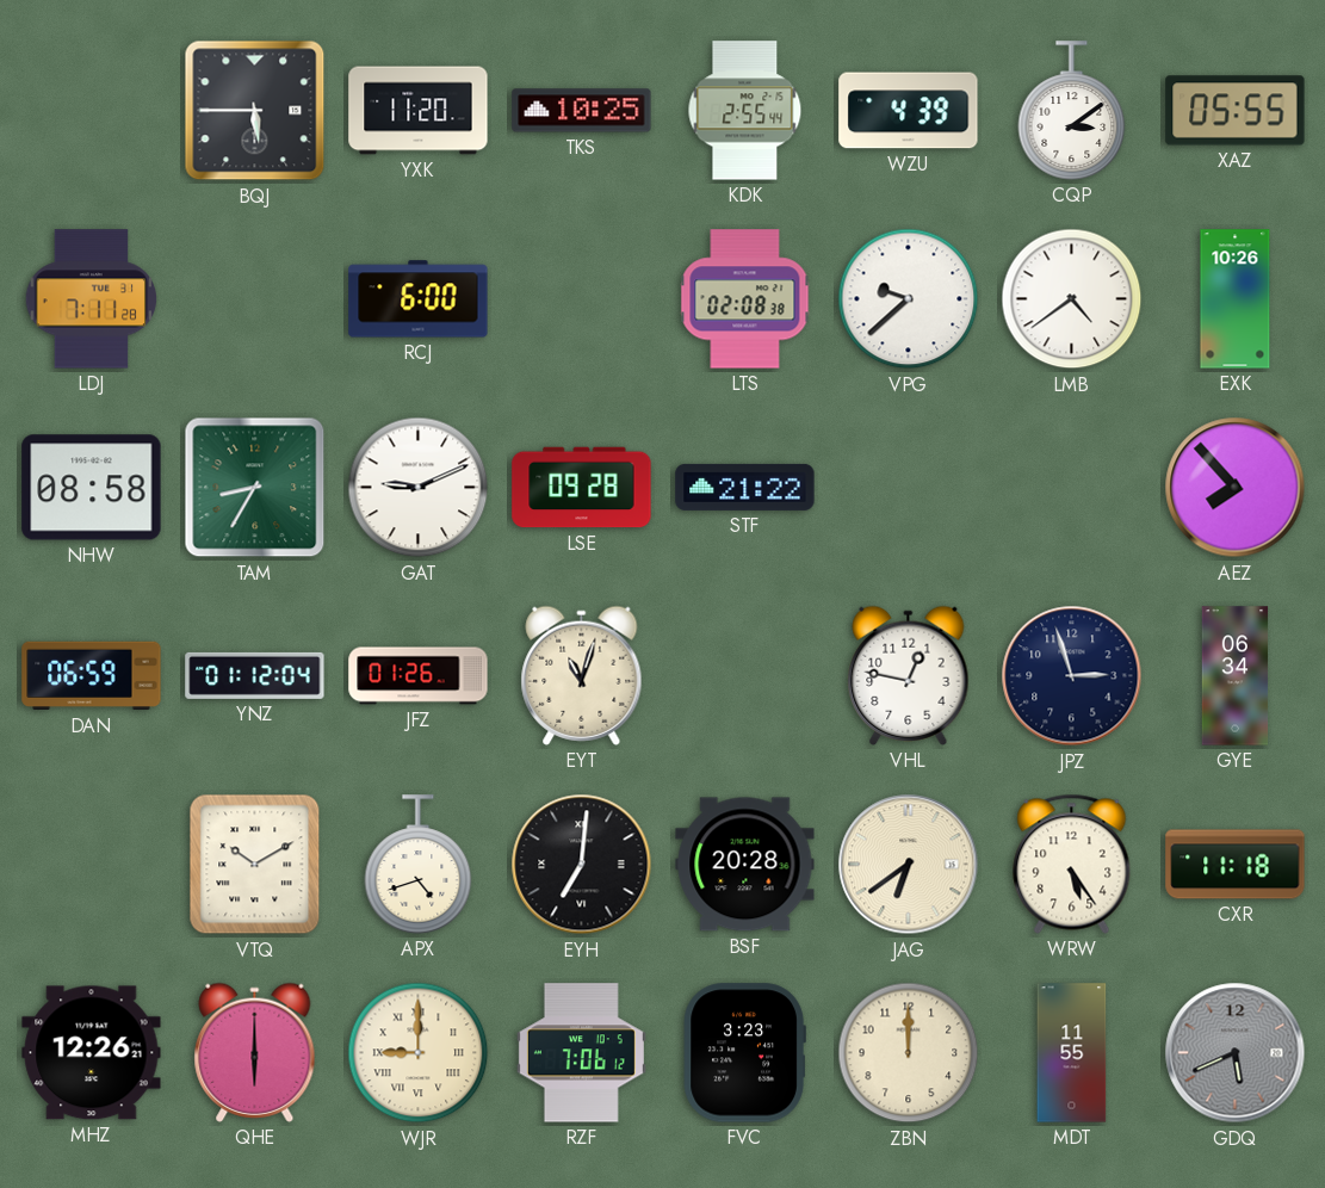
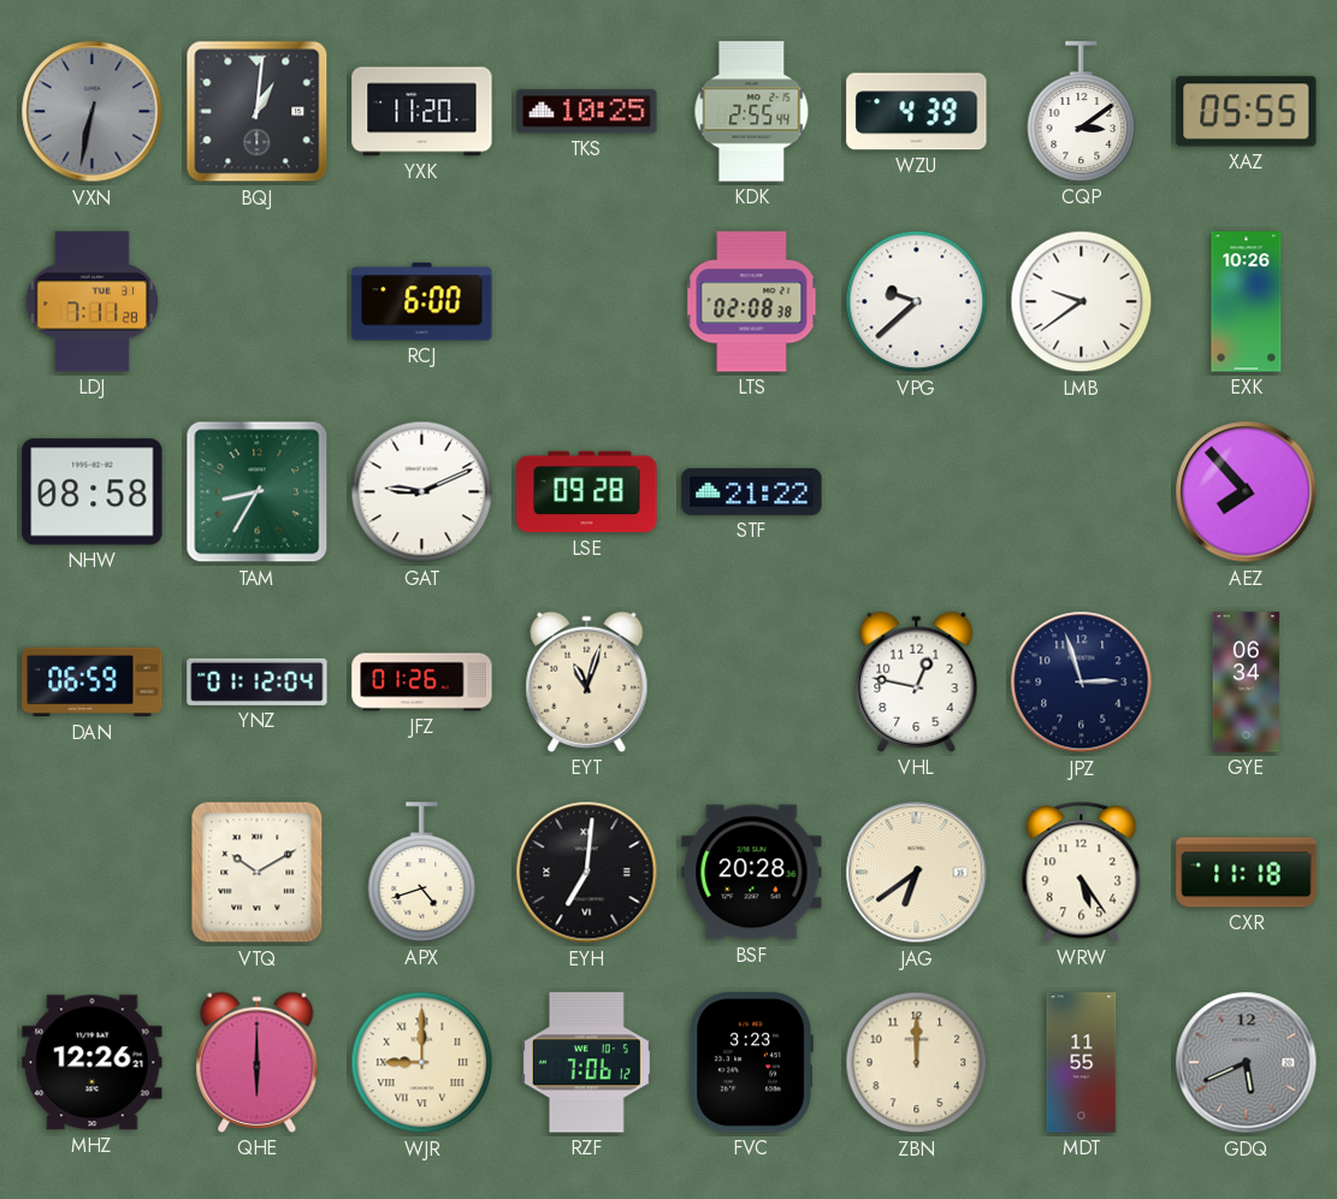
VXN: none -> 6:32 (93, 112)
BQJ: 5:45 -> 1:01 (258, 112)
LMB: 4:39 -> 9:39 (1082, 302)
